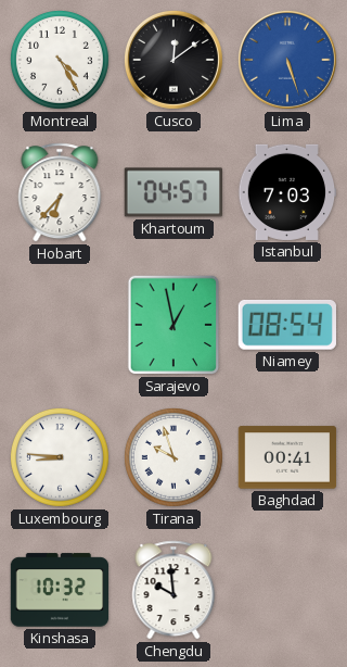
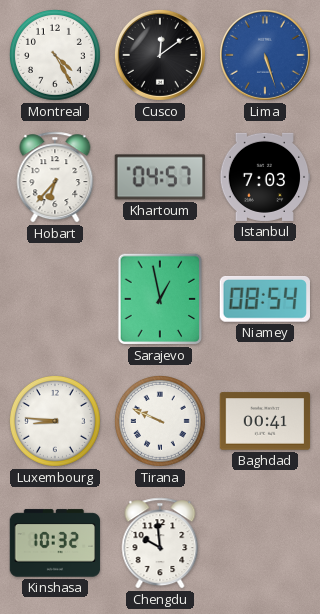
Tirana: 9:57 -> 9:49 (160, 421)
